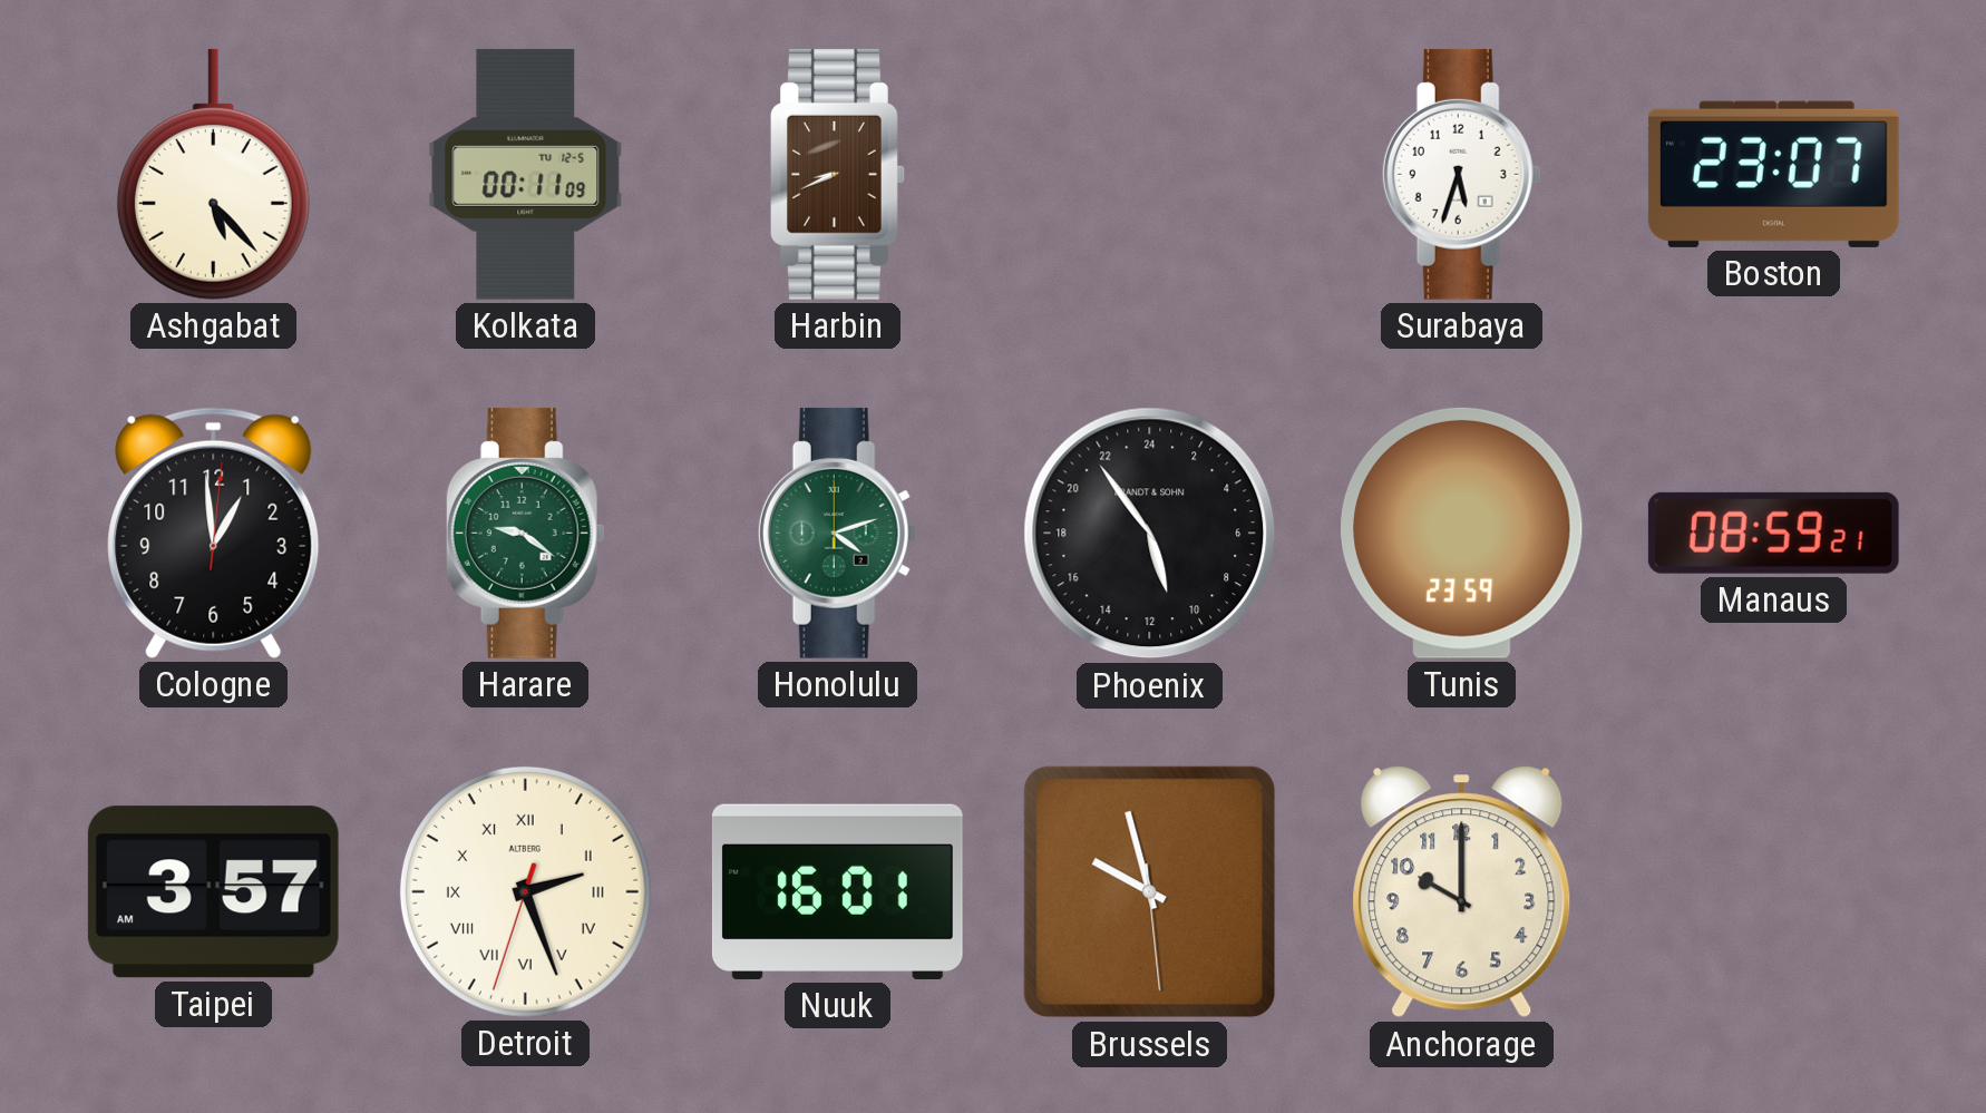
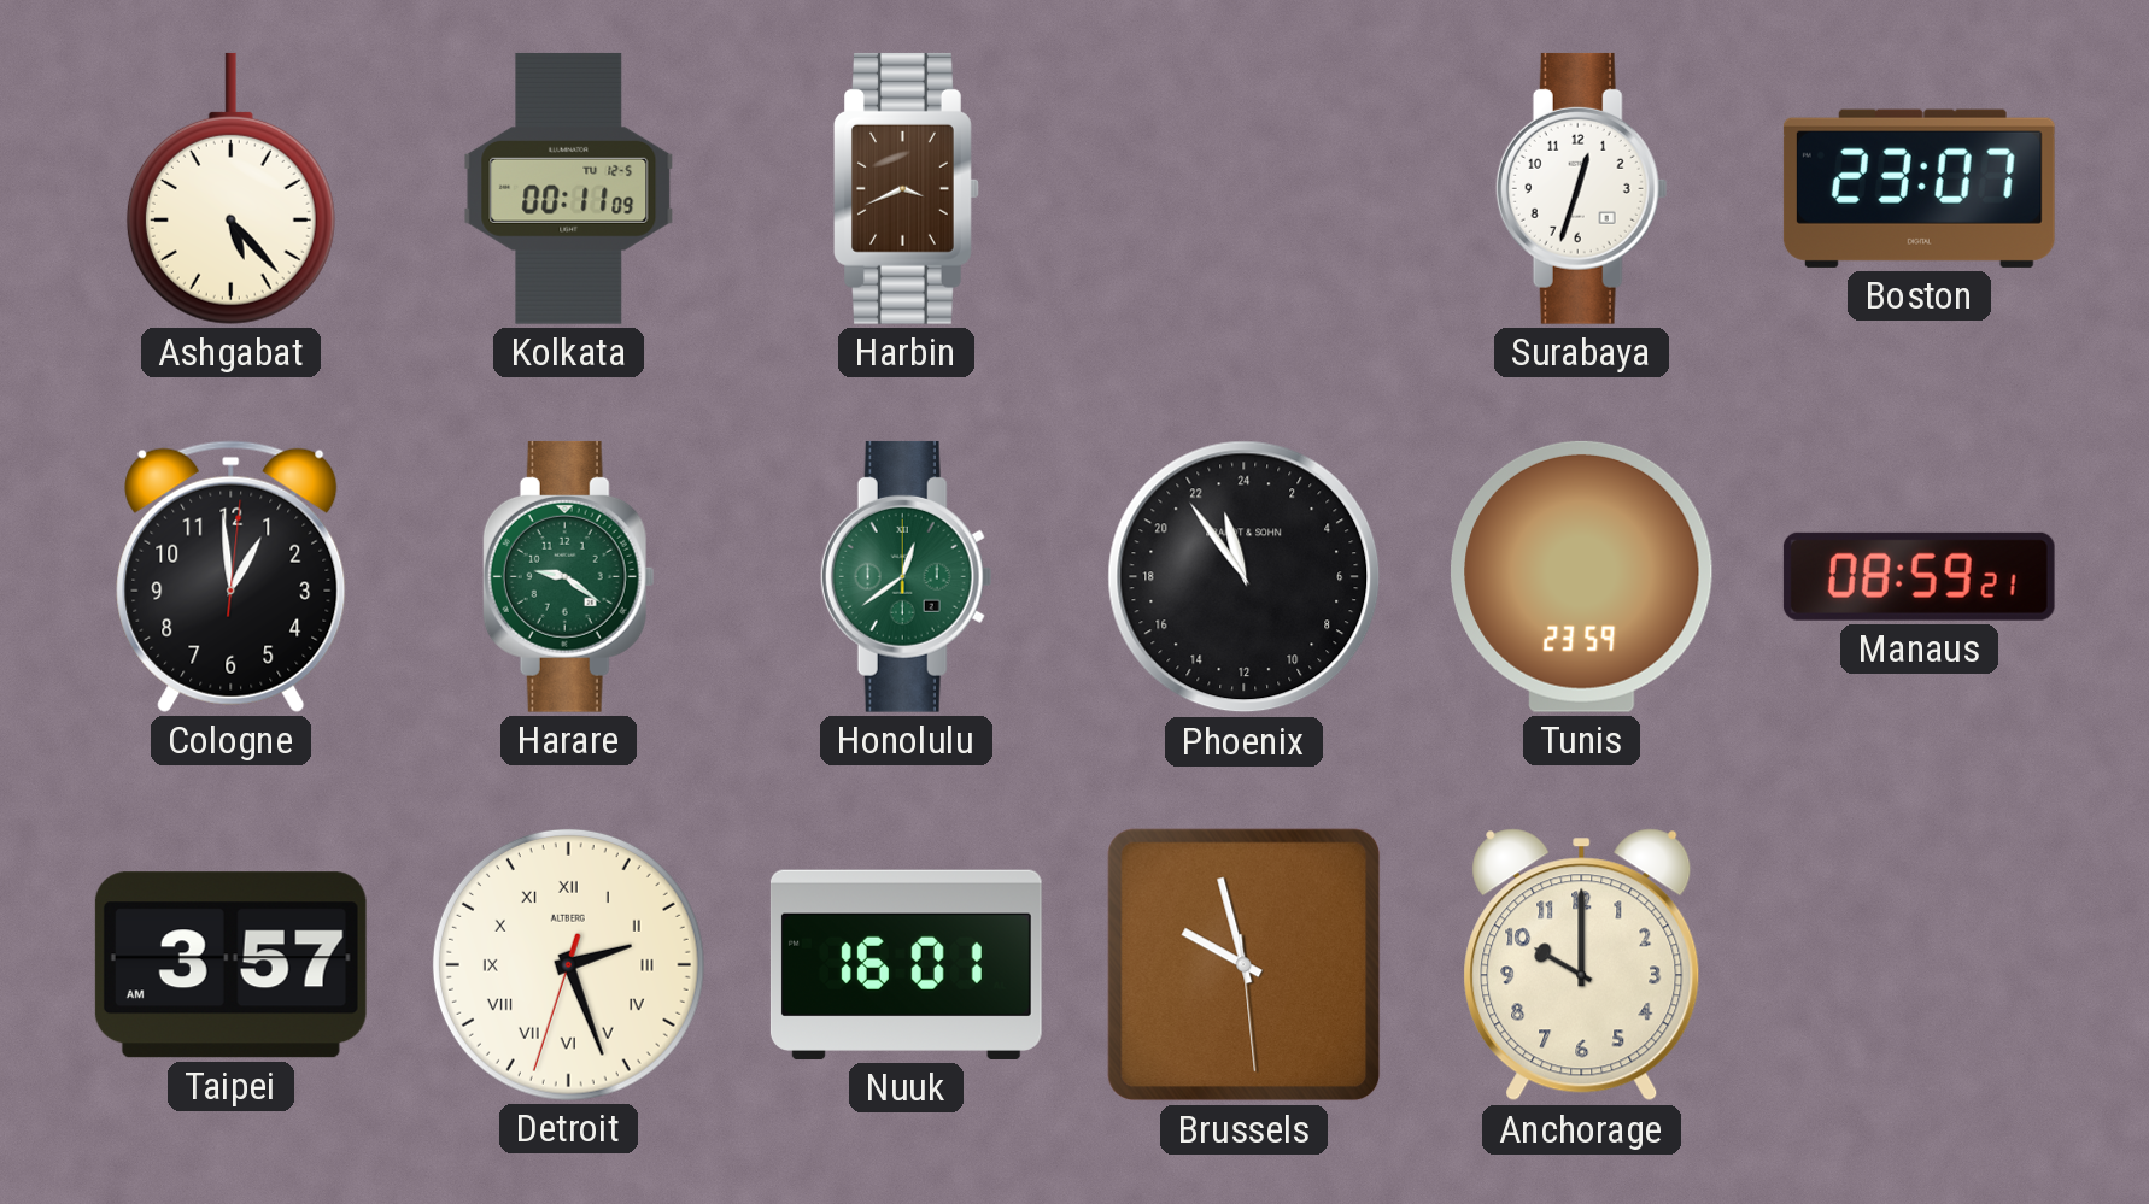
Harbin: 8:41 -> 3:41 (907, 188)
Surabaya: 5:33 -> 12:33 (1581, 188)
Honolulu: 4:12 -> 12:39 (906, 576)
Phoenix: 10:54 -> 22:54 (1245, 577)
